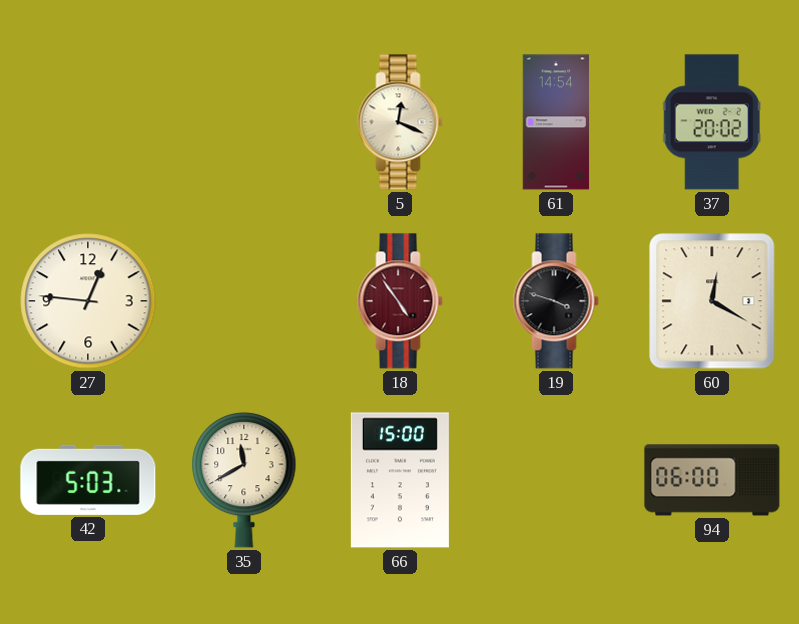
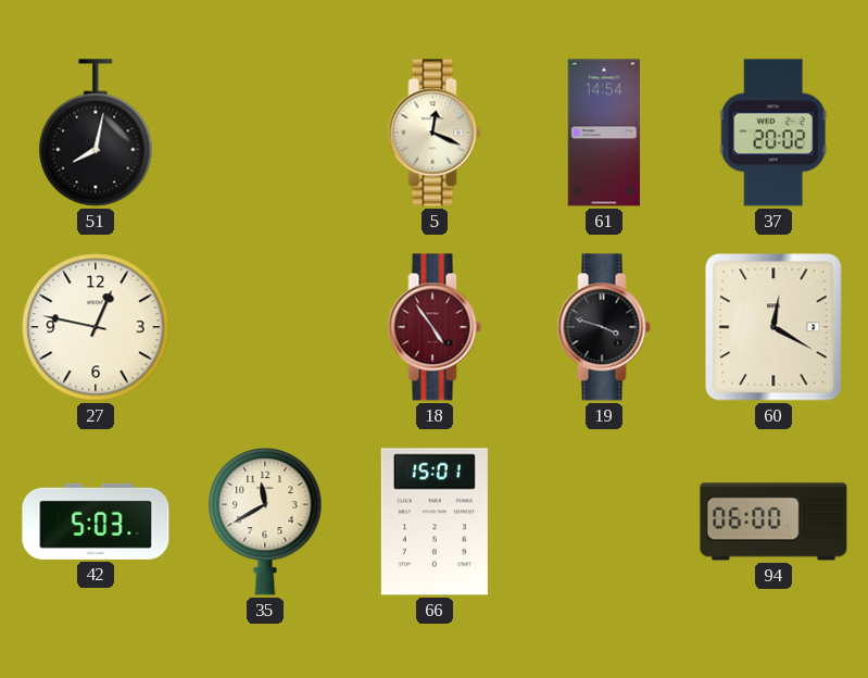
51: none -> 8:02 (96, 133)
27: 12:46 -> 12:47 (96, 327)
66: 15:00 -> 15:01 (435, 522)
